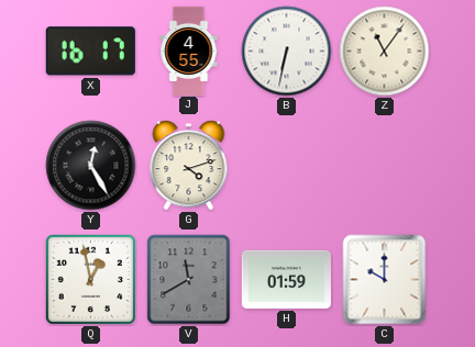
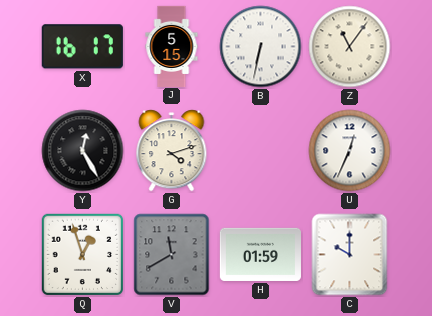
J: 4:55 -> 5:15 (172, 46)
U: none -> 12:34 (350, 151)
Q: 12:58 -> 12:57 (83, 255)
